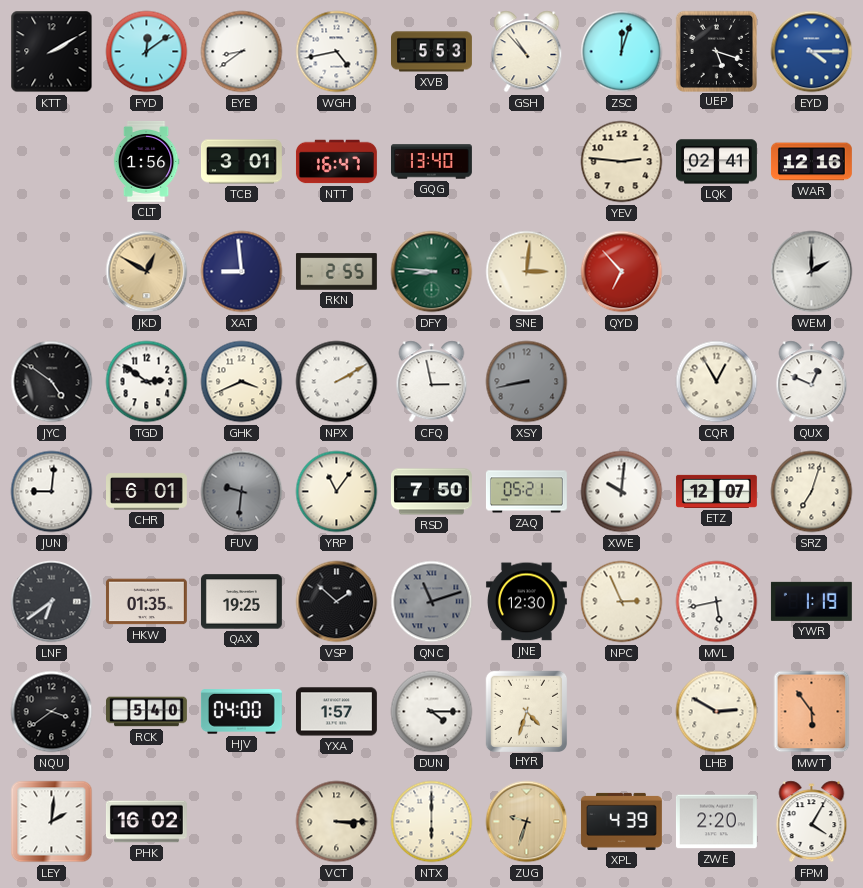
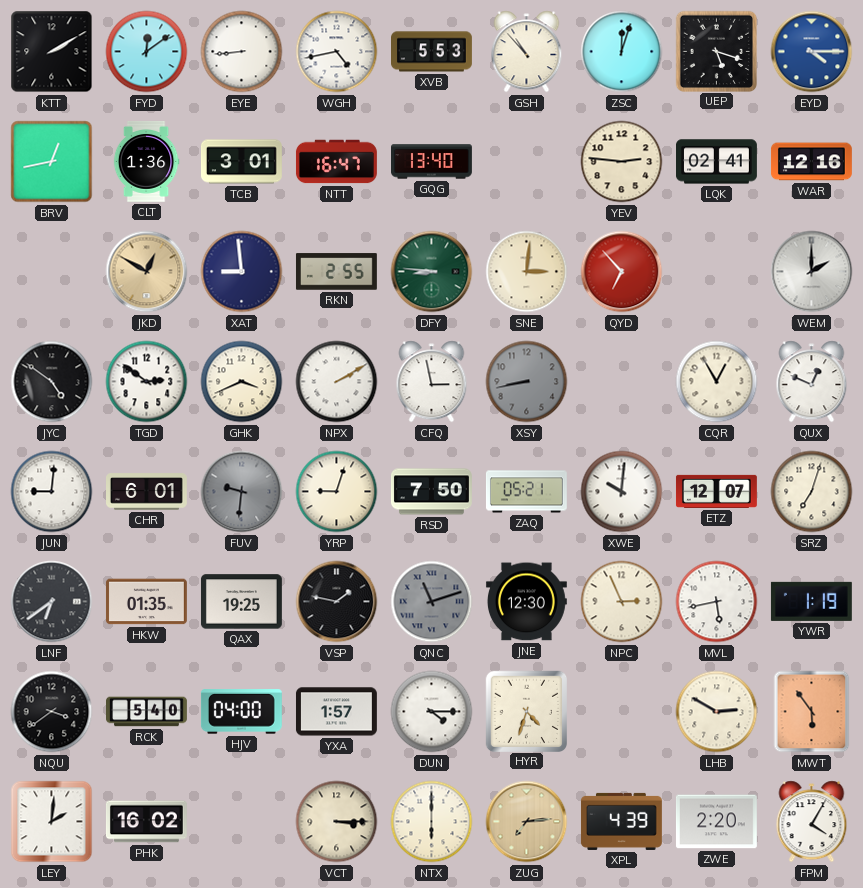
EYE: 8:39 -> 8:44 (242, 52)
BRV: none -> 12:43 (52, 162)
CLT: 1:56 -> 1:36 (146, 162)
YRP: 11:06 -> 9:03 (337, 492)
VSP: 1:52 -> 1:47 (337, 602)
ZUG: 9:33 -> 7:14 (527, 822)
